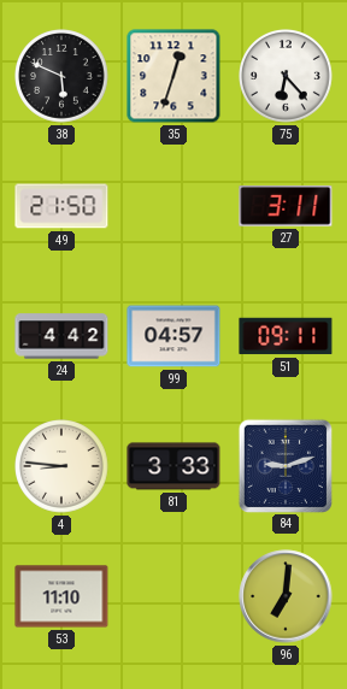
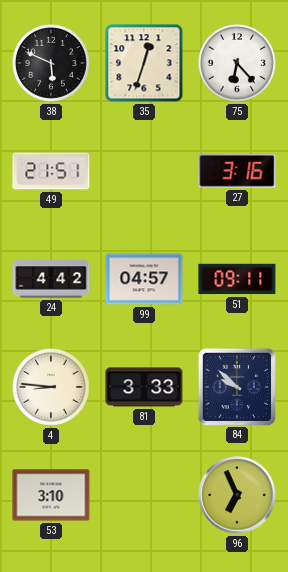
49: 21:50 -> 21:51 (51, 171)
27: 3:11 -> 3:16 (237, 171)
84: 9:12 -> 9:52 (236, 386)
53: 11:10 -> 3:10 (51, 495)
96: 7:01 -> 6:56 (237, 495)
